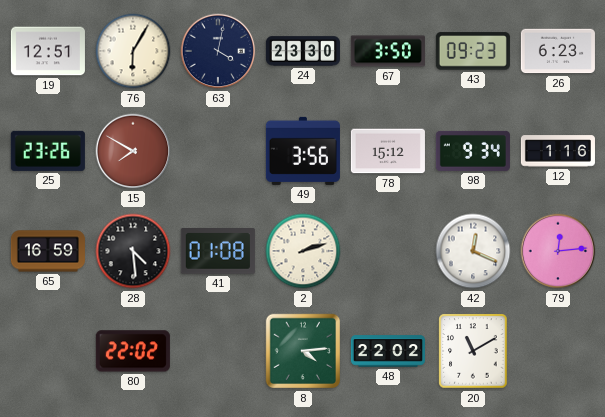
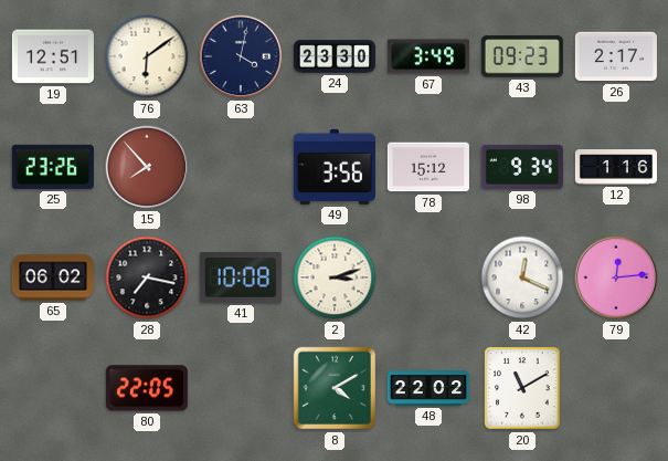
76: 6:05 -> 6:09 (147, 56)
67: 3:50 -> 3:49 (428, 56)
26: 6:23 -> 2:17 (616, 56)
15: 7:50 -> 7:53 (147, 167)
65: 16:59 -> 06:02 (53, 277)
28: 4:29 -> 7:17 (147, 277)
41: 01:08 -> 10:08 (241, 279)
2: 2:12 -> 3:12 (335, 277)
80: 22:02 -> 22:05 (147, 388)
8: 4:14 -> 4:10 (335, 388)
